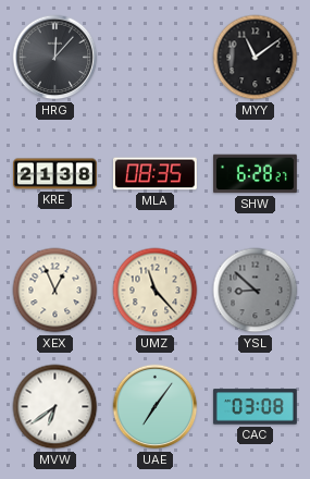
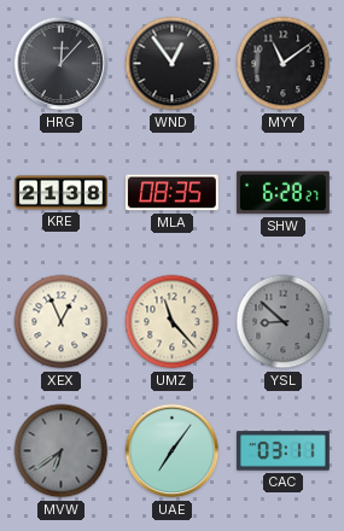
WND: none -> 12:54 (173, 64)
MVW dial: white -> grey (62, 451)
CAC: 03:08 -> 03:11 (282, 451)
